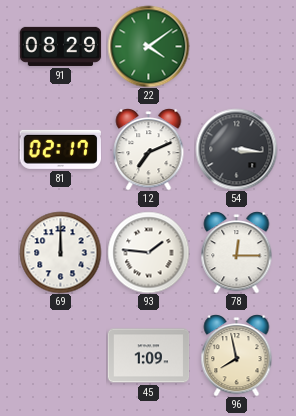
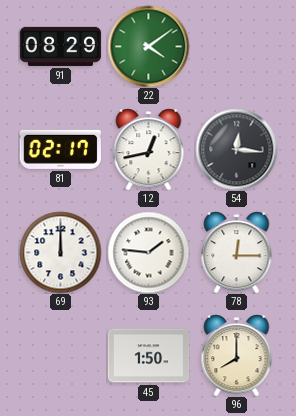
12: 7:11 -> 12:43 (149, 149)
54: 3:16 -> 12:16 (236, 149)
45: 1:09 -> 1:50 (148, 356)
96: 7:58 -> 8:00 (237, 355)
